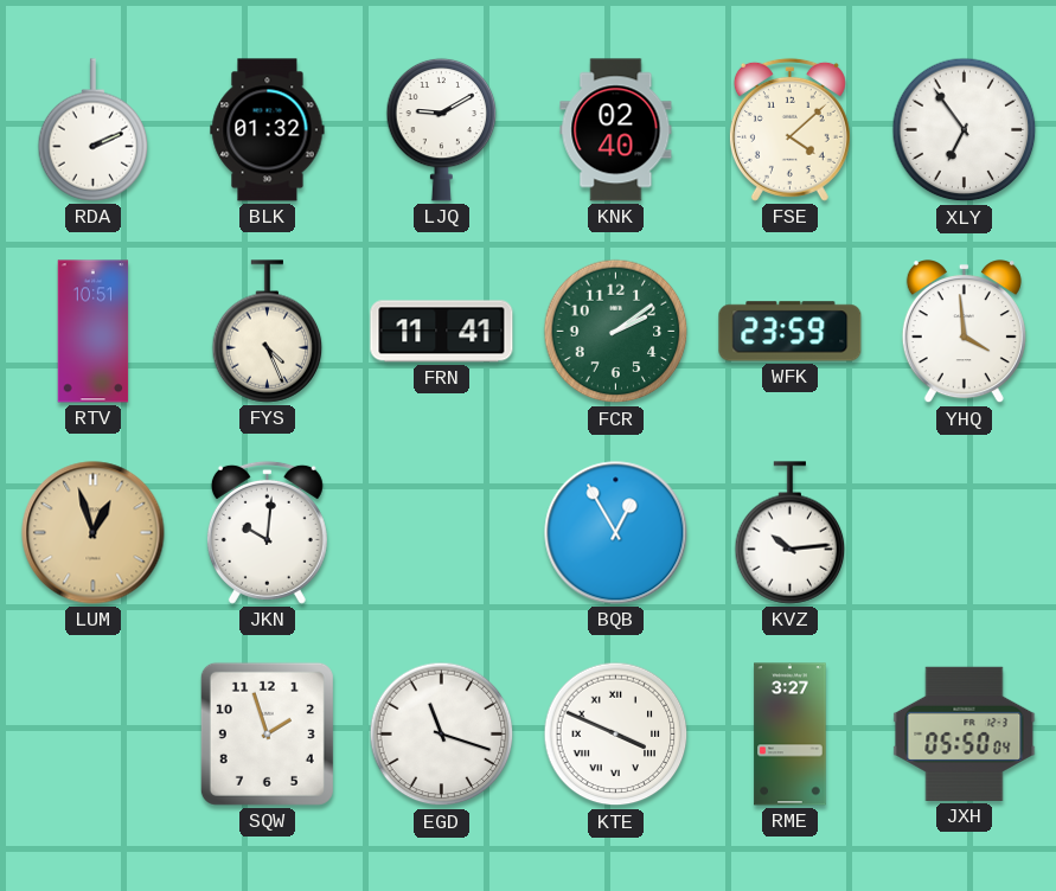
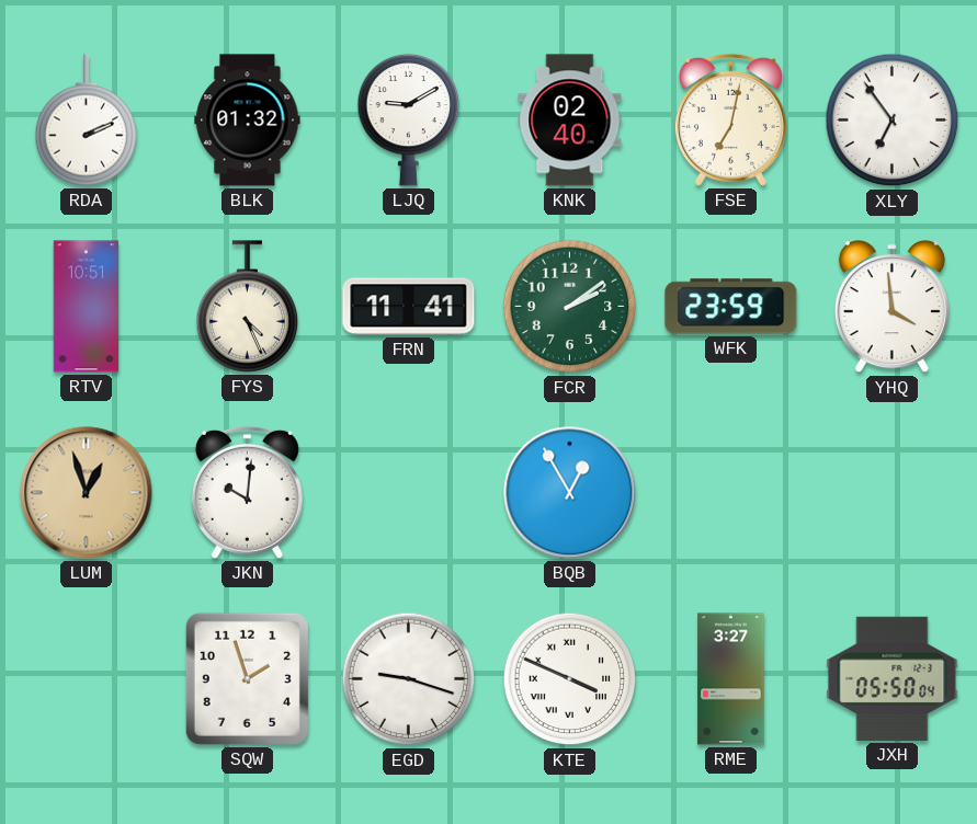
FSE: 4:08 -> 7:02 (730, 119)
KVZ: 10:14 -> none (791, 533)
EGD: 11:18 -> 9:18 (409, 679)
